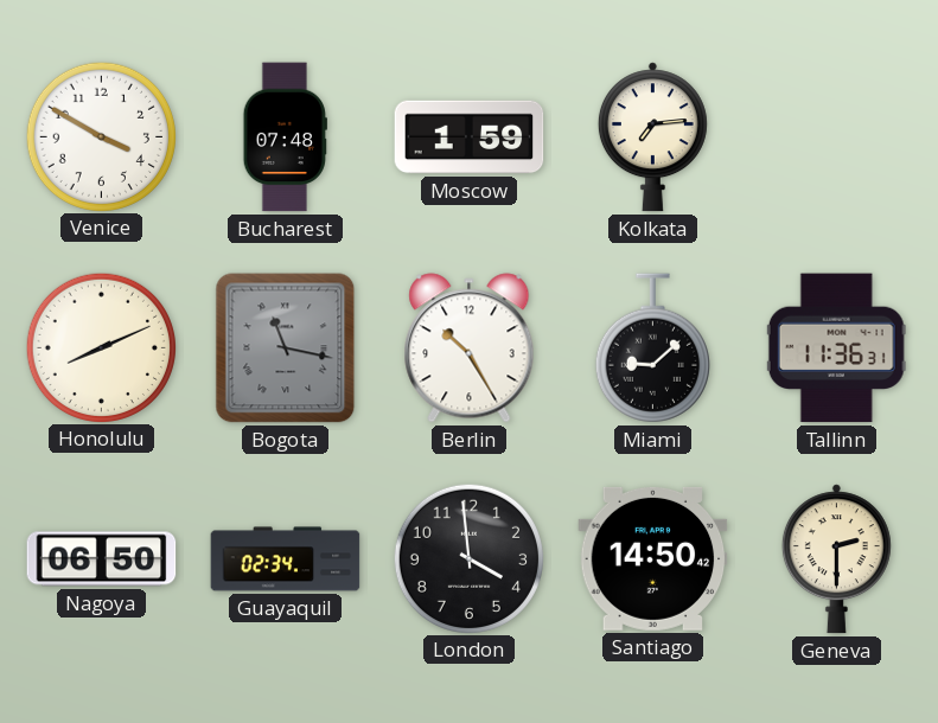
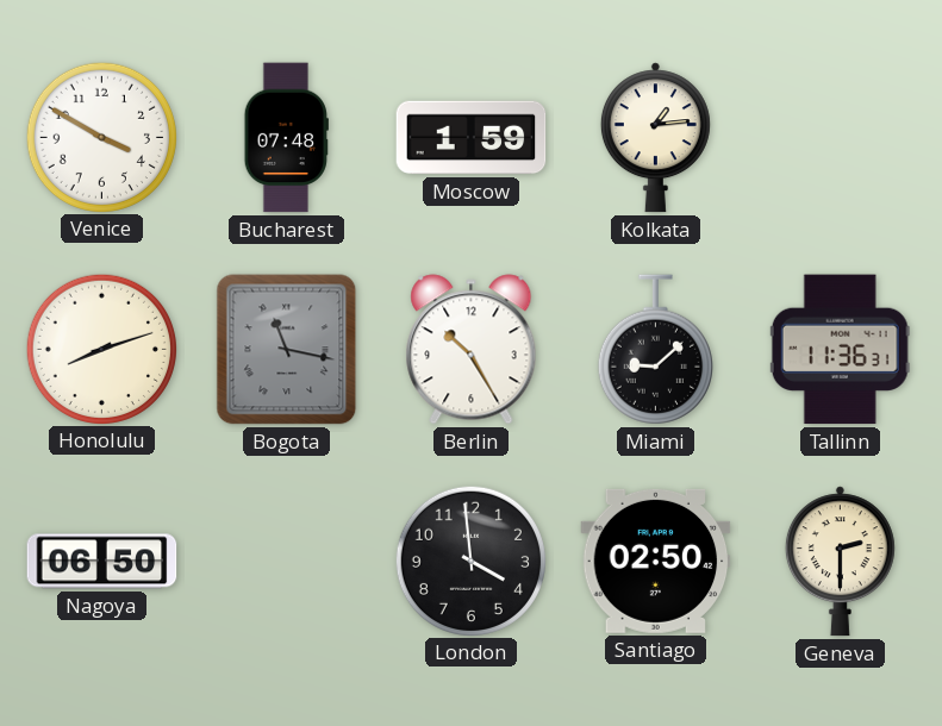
Kolkata: 7:14 -> 1:14 (655, 138)
Honolulu: 8:11 -> 8:12 (101, 349)
Guayaquil: 02:34 -> none (286, 559)
Santiago: 14:50 -> 02:50 (656, 561)
